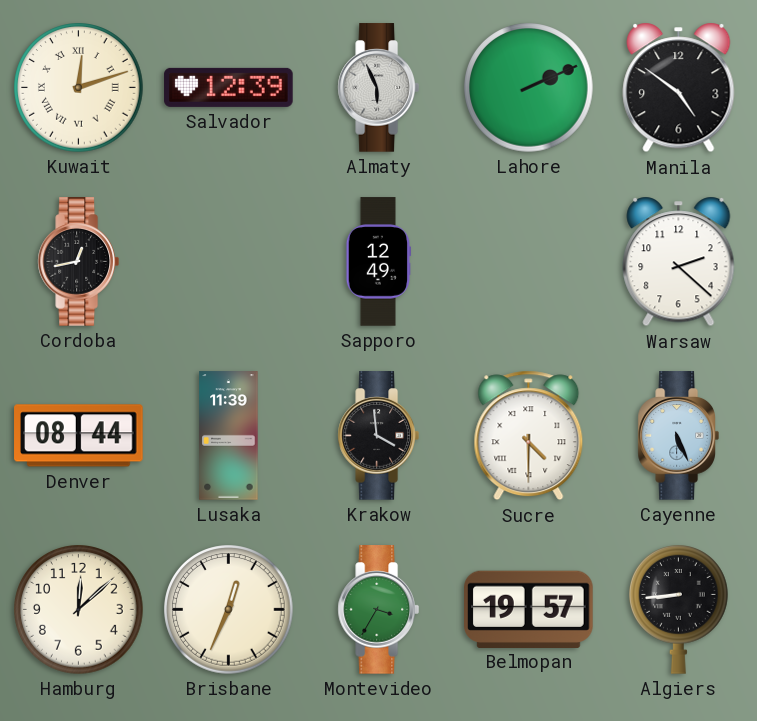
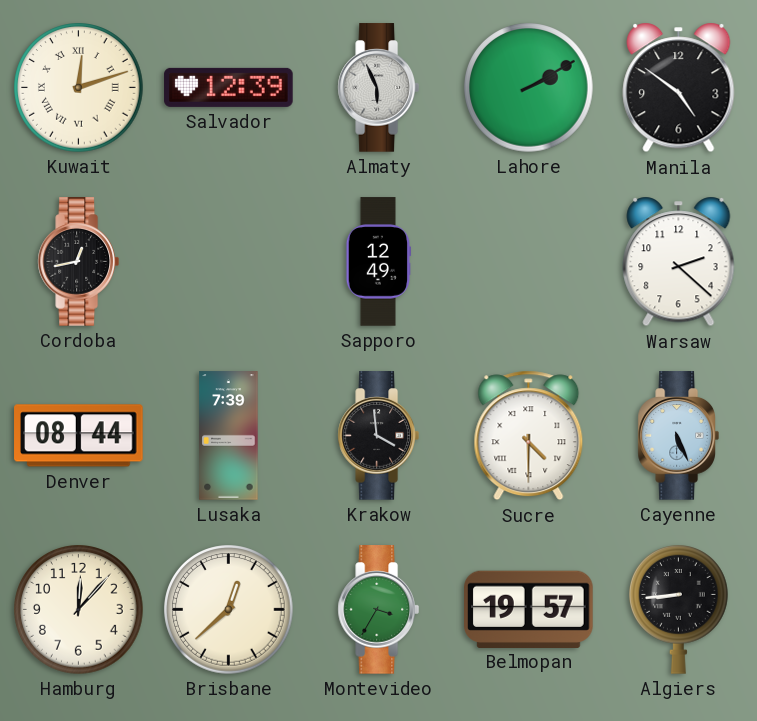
Lahore: 2:11 -> 2:10 (529, 88)
Lusaka: 11:39 -> 7:39 (229, 436)
Hamburg: 12:08 -> 12:07 (79, 610)
Brisbane: 12:34 -> 12:38 (229, 610)
